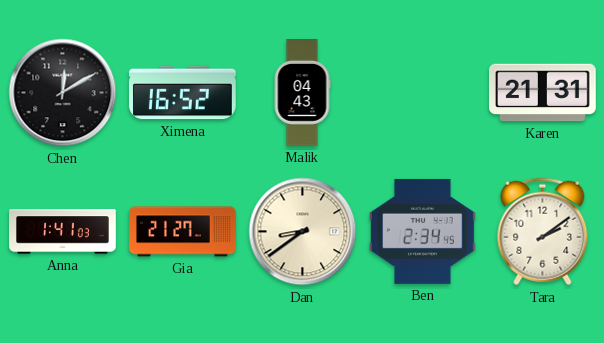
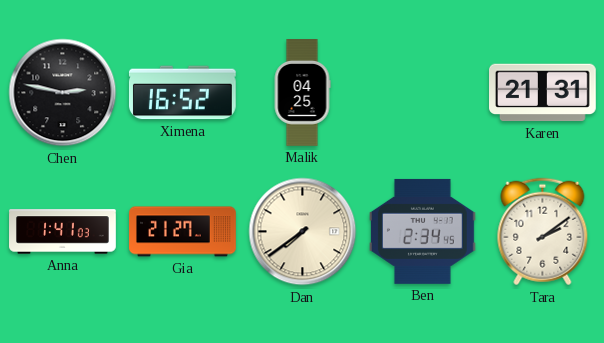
Chen: 12:10 -> 2:47 (63, 93)
Malik: 04:43 -> 04:25 (302, 93)
Dan: 8:39 -> 7:39 (303, 232)
